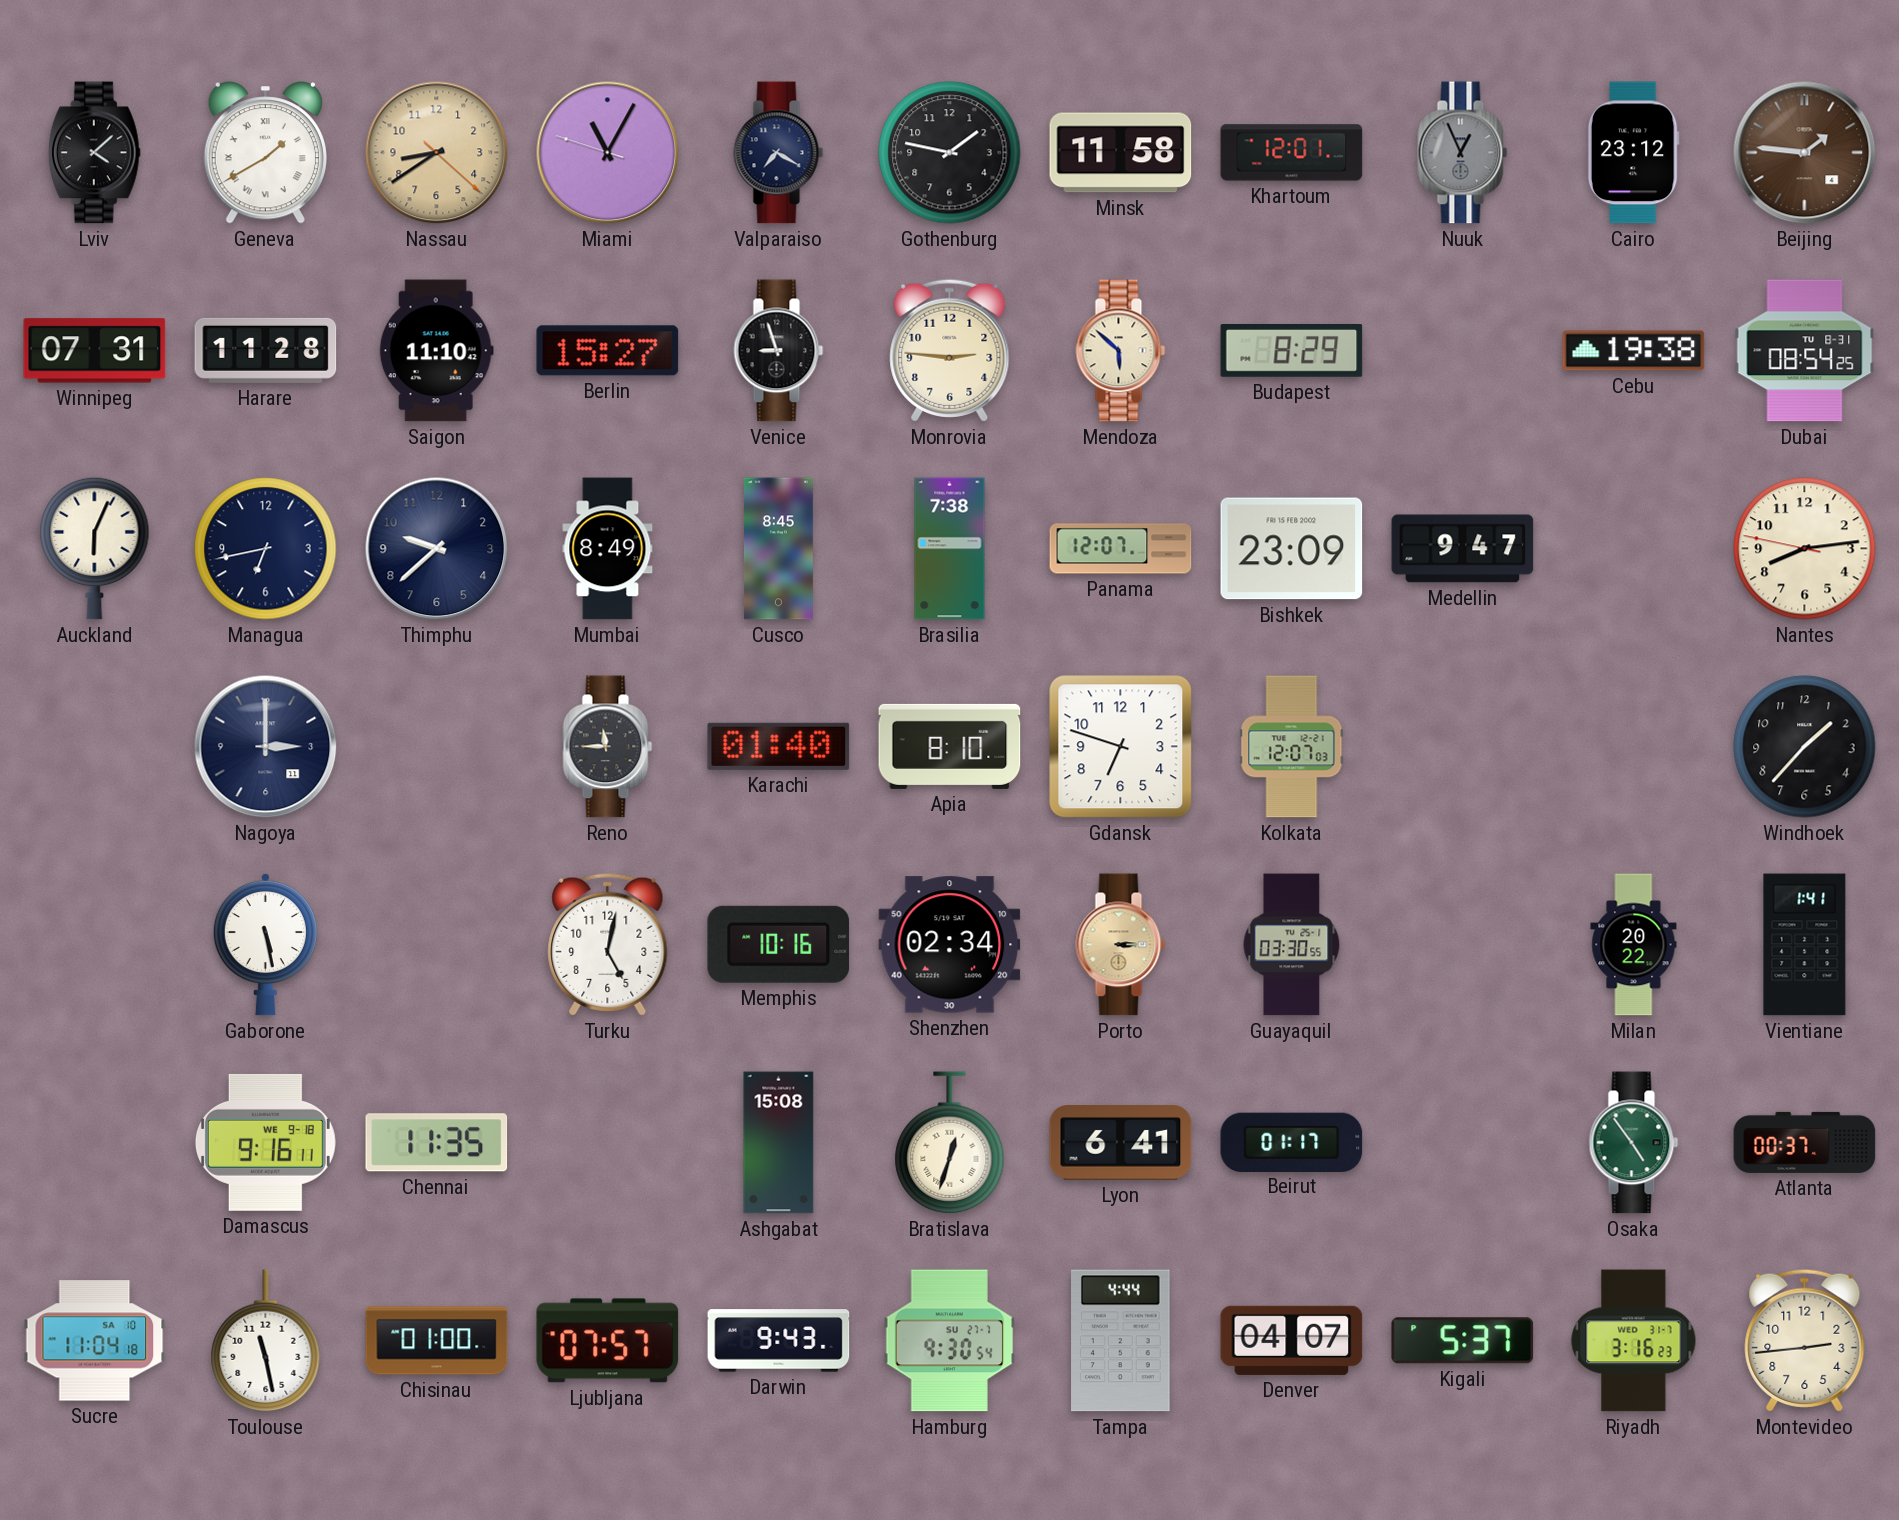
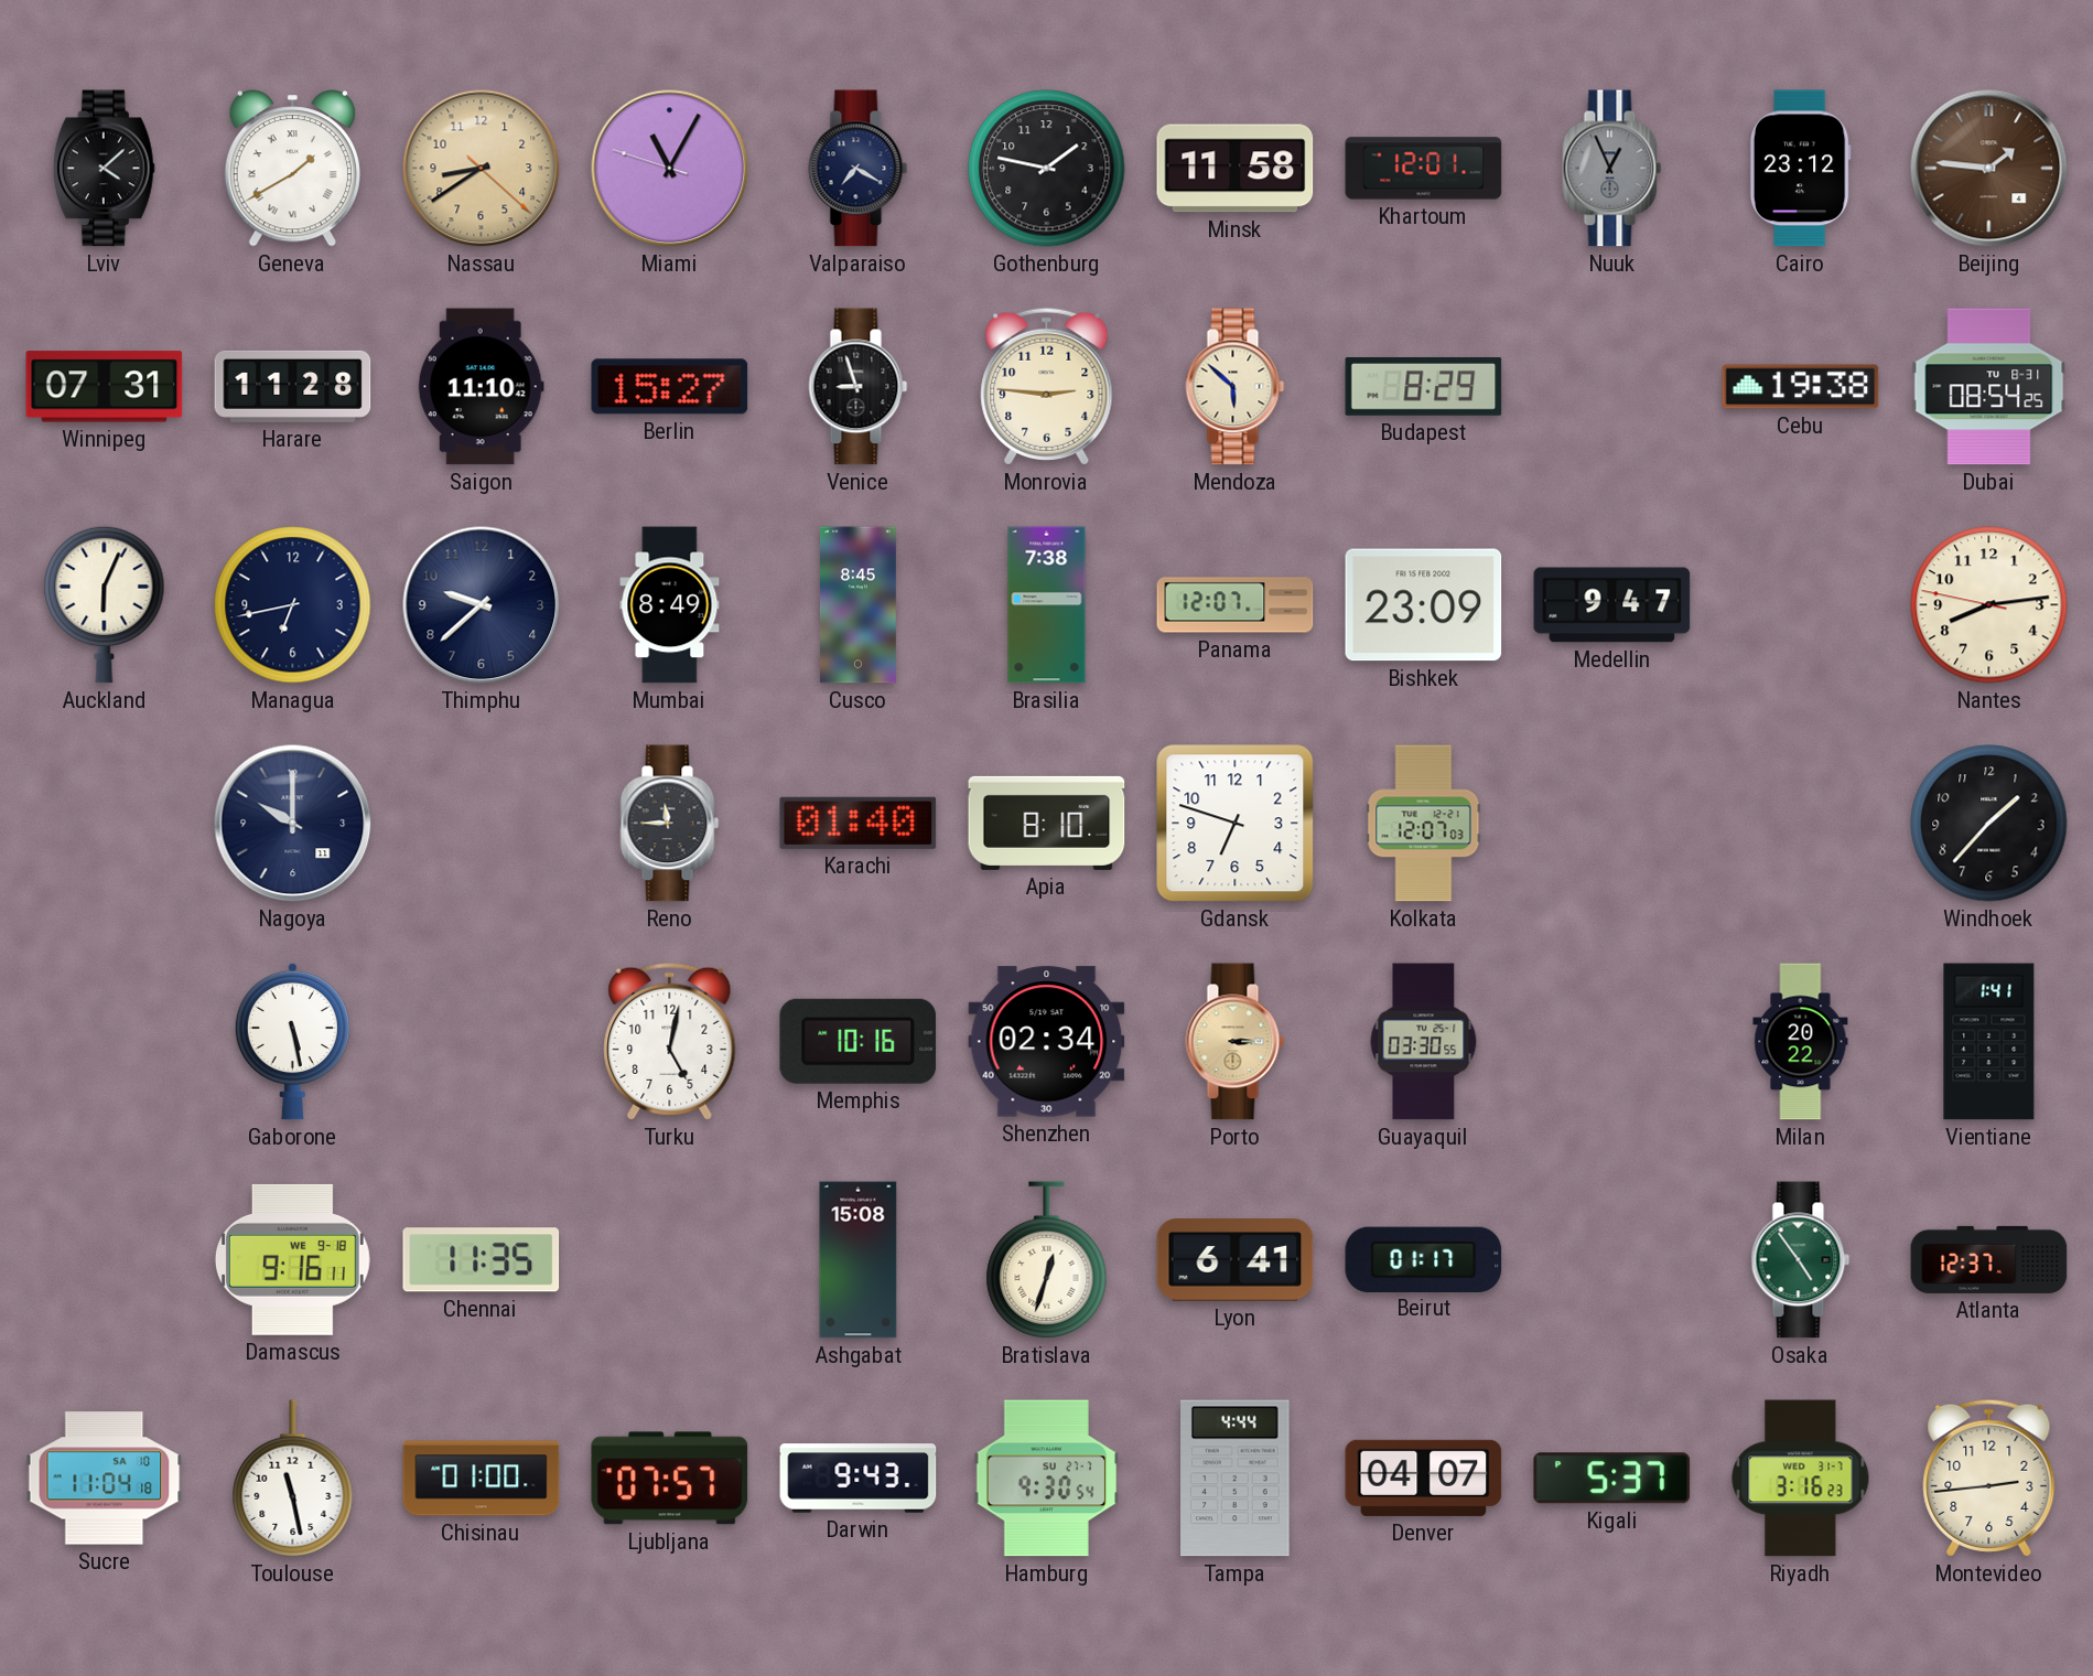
Nagoya: 3:00 -> 10:00 (293, 824)
Atlanta: 00:37 -> 12:37 (1989, 1259)
